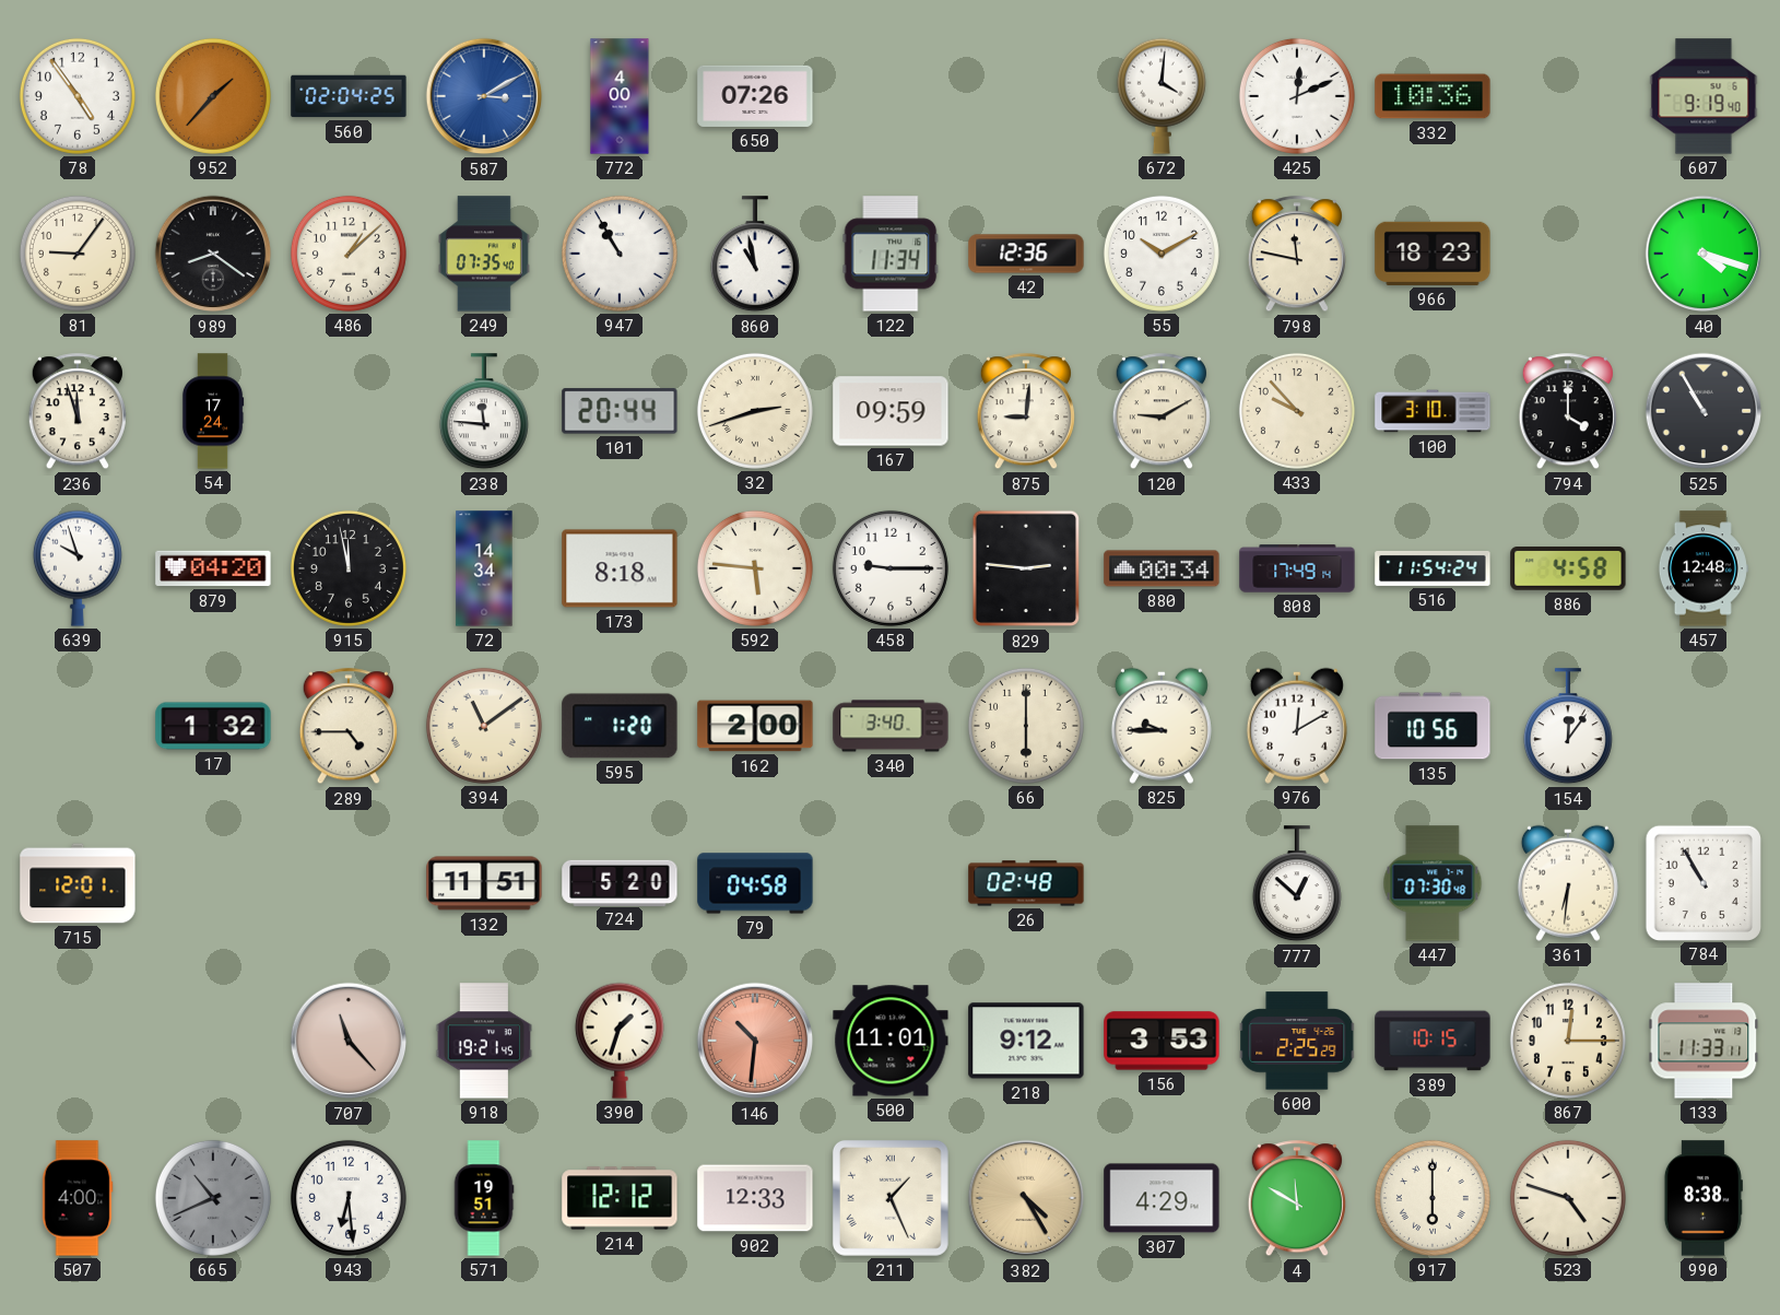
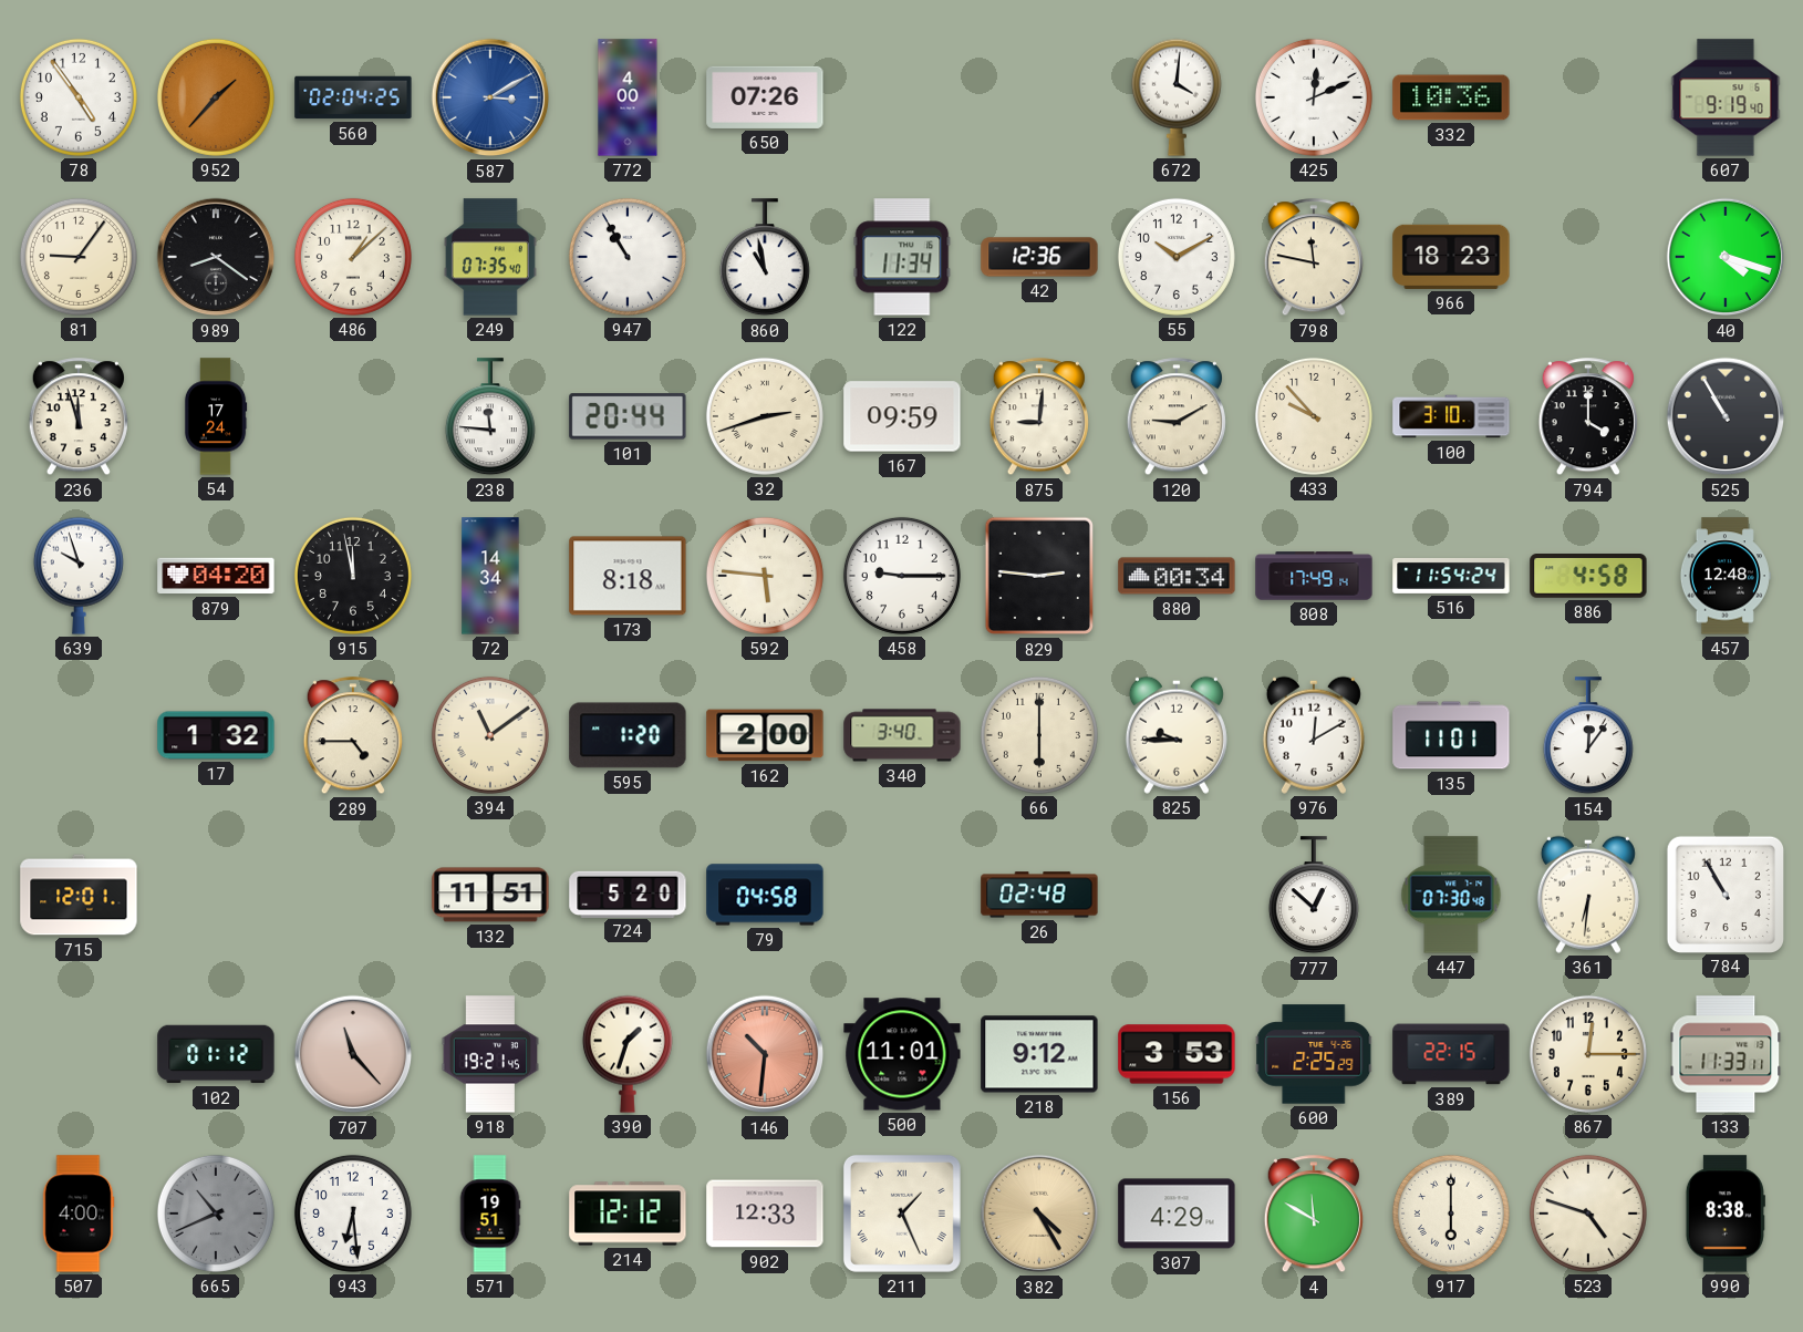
135: 10:56 -> 11:01 (1451, 735)
102: none -> 01:12 (216, 1054)
389: 10:15 -> 22:15 (1451, 1054)
